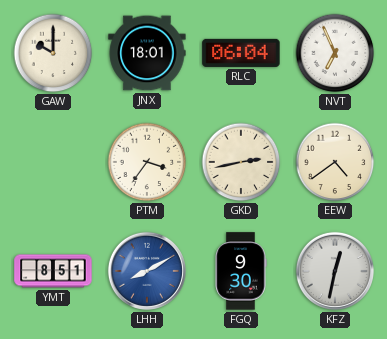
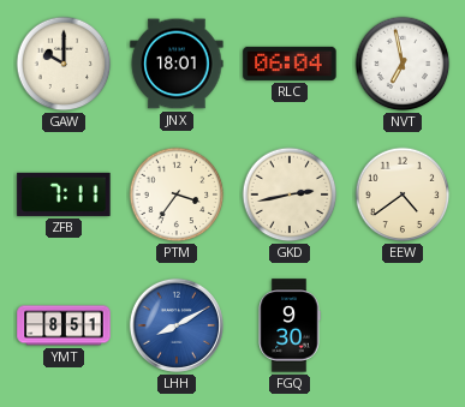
NVT: 6:56 -> 6:58 (403, 64)
ZFB: none -> 7:11 (64, 194)
KFZ: 12:32 -> none (335, 271)
